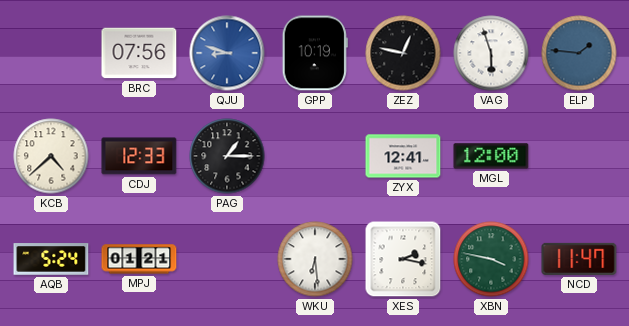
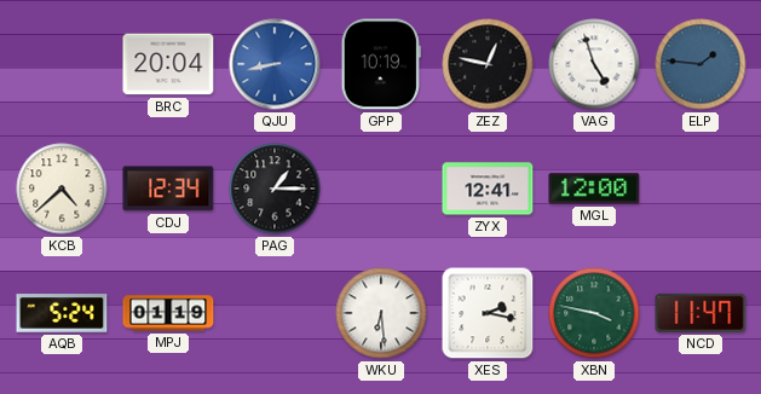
BRC: 07:56 -> 20:04 (168, 64)
QJU: 8:48 -> 8:43 (275, 64)
VAG: 5:57 -> 4:57 (594, 64)
CDJ: 12:33 -> 12:34 (168, 189)
MPJ: 01:21 -> 01:19 (168, 313)
